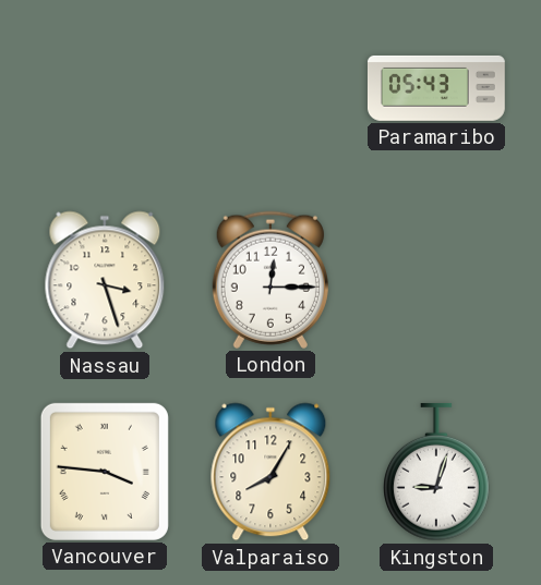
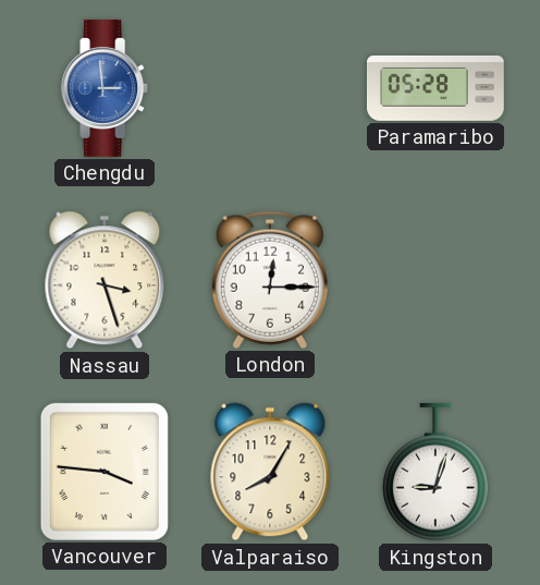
Chengdu: none -> 2:59 (106, 88)
Paramaribo: 05:43 -> 05:28 (435, 88)
